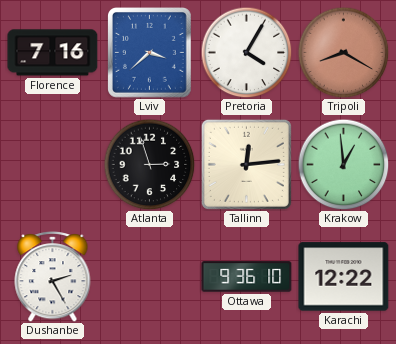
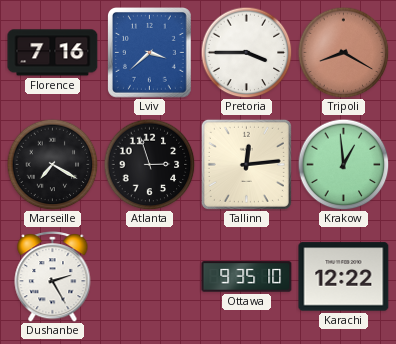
Pretoria: 4:05 -> 3:45 (246, 52)
Marseille: none -> 7:20 (52, 164)
Ottawa: 9:36 -> 9:35 (247, 277)
